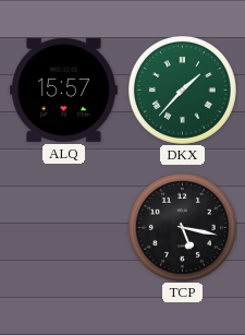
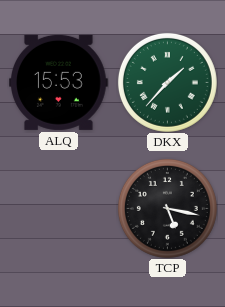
ALQ: 15:57 -> 15:53 (59, 82)
